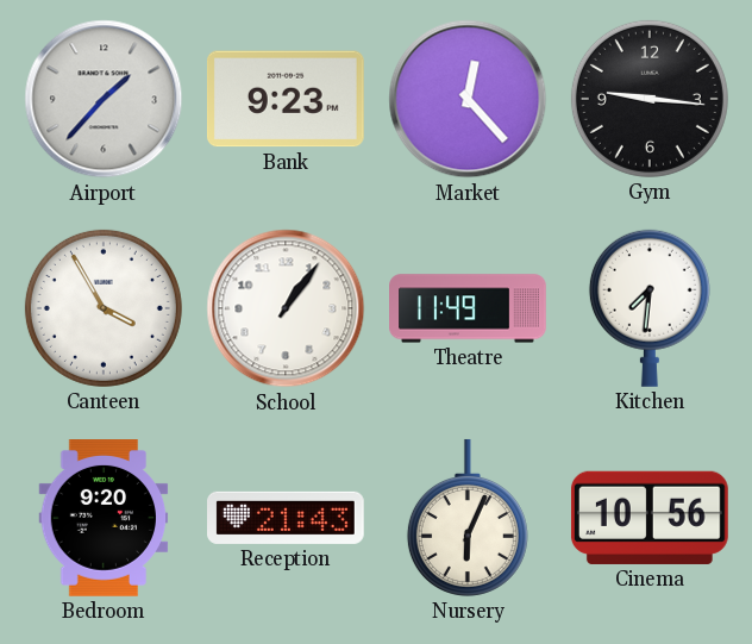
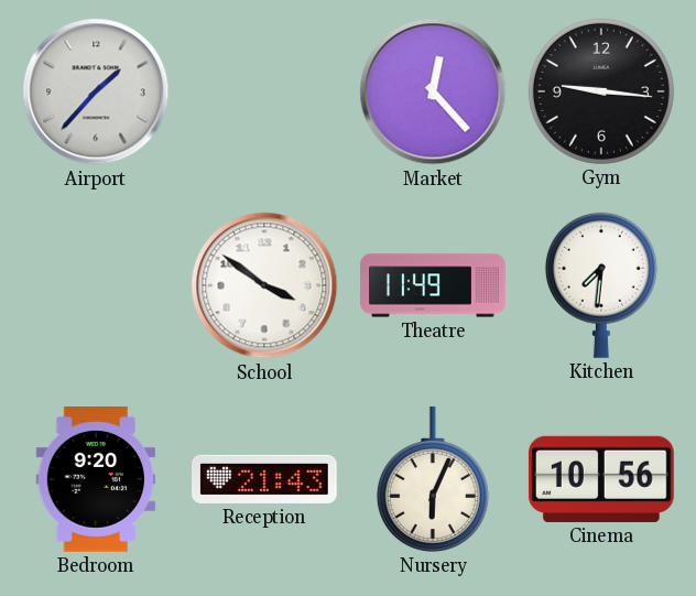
Bank: 9:23 -> none (286, 99)
Canteen: 3:55 -> none (104, 308)
School: 1:06 -> 3:51 (264, 285)
